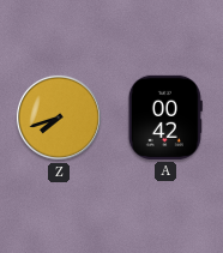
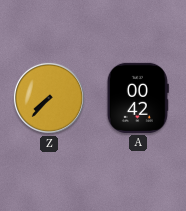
Z: 7:42 -> 7:37 (49, 98)
